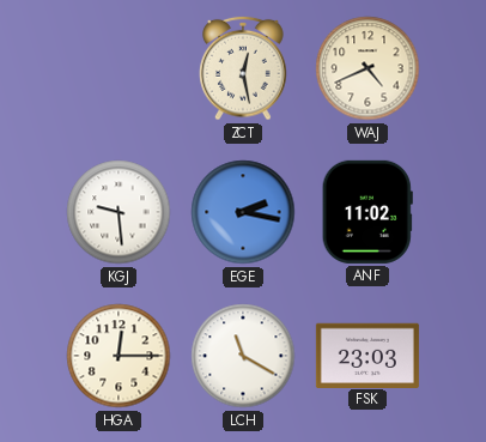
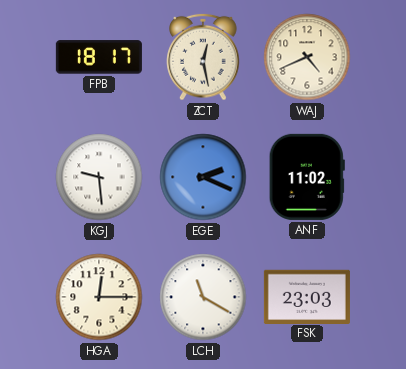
FPB: none -> 18:17 (99, 57)
EGE: 2:17 -> 2:19 (203, 177)
